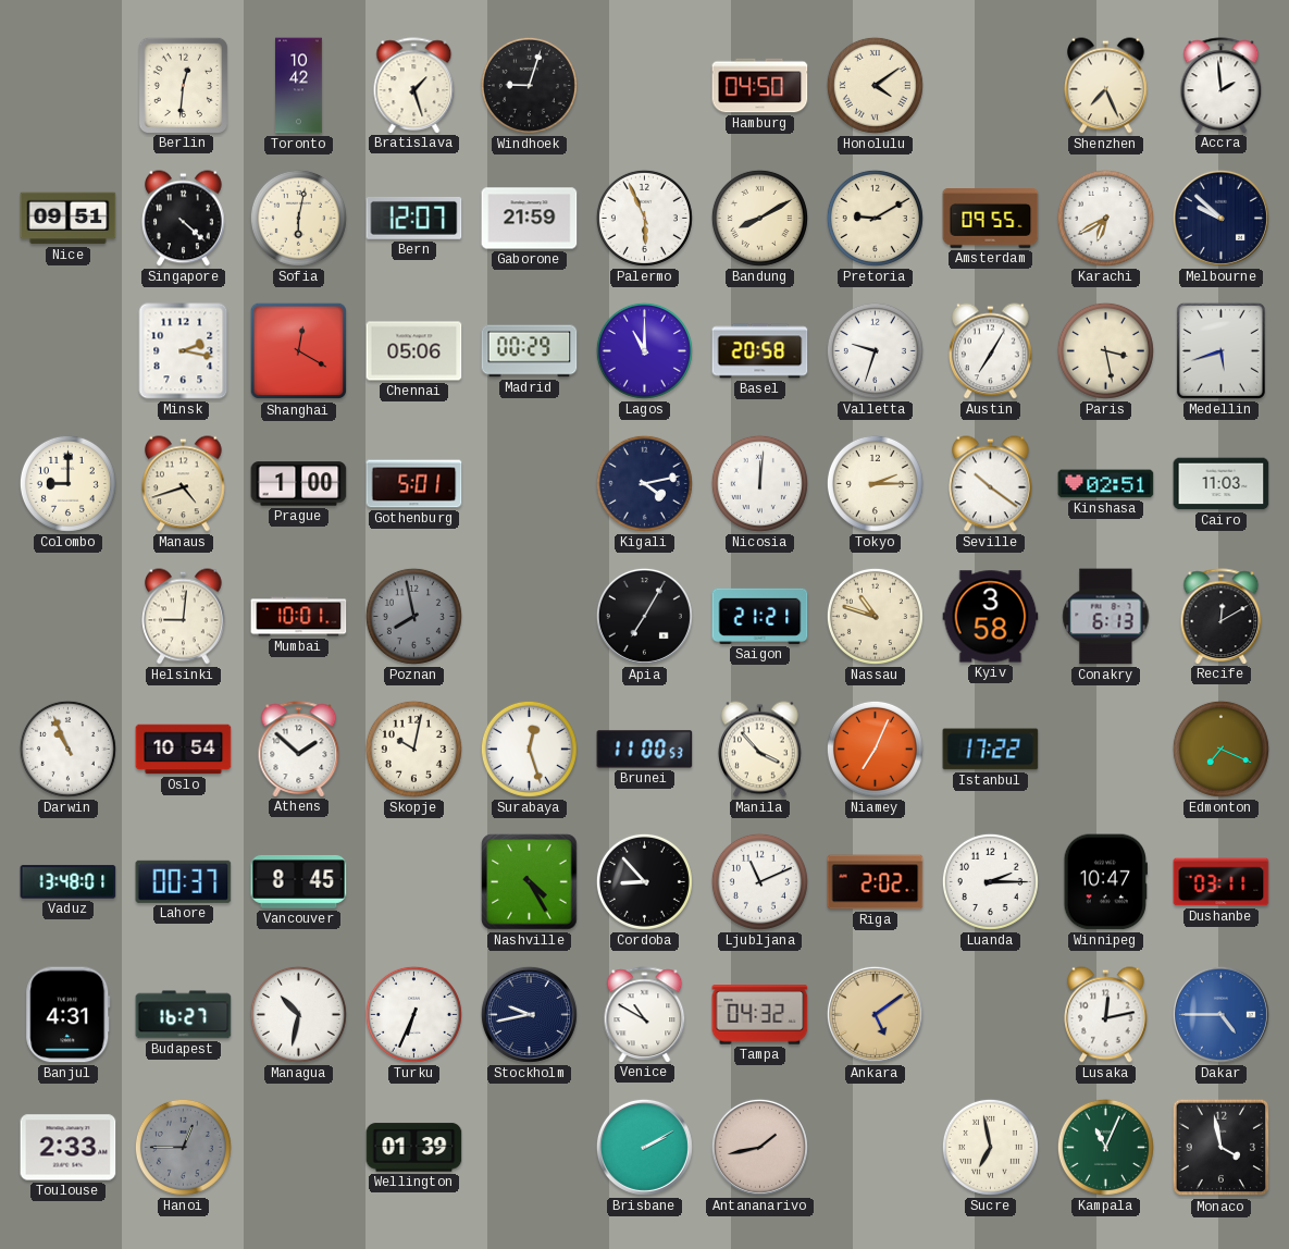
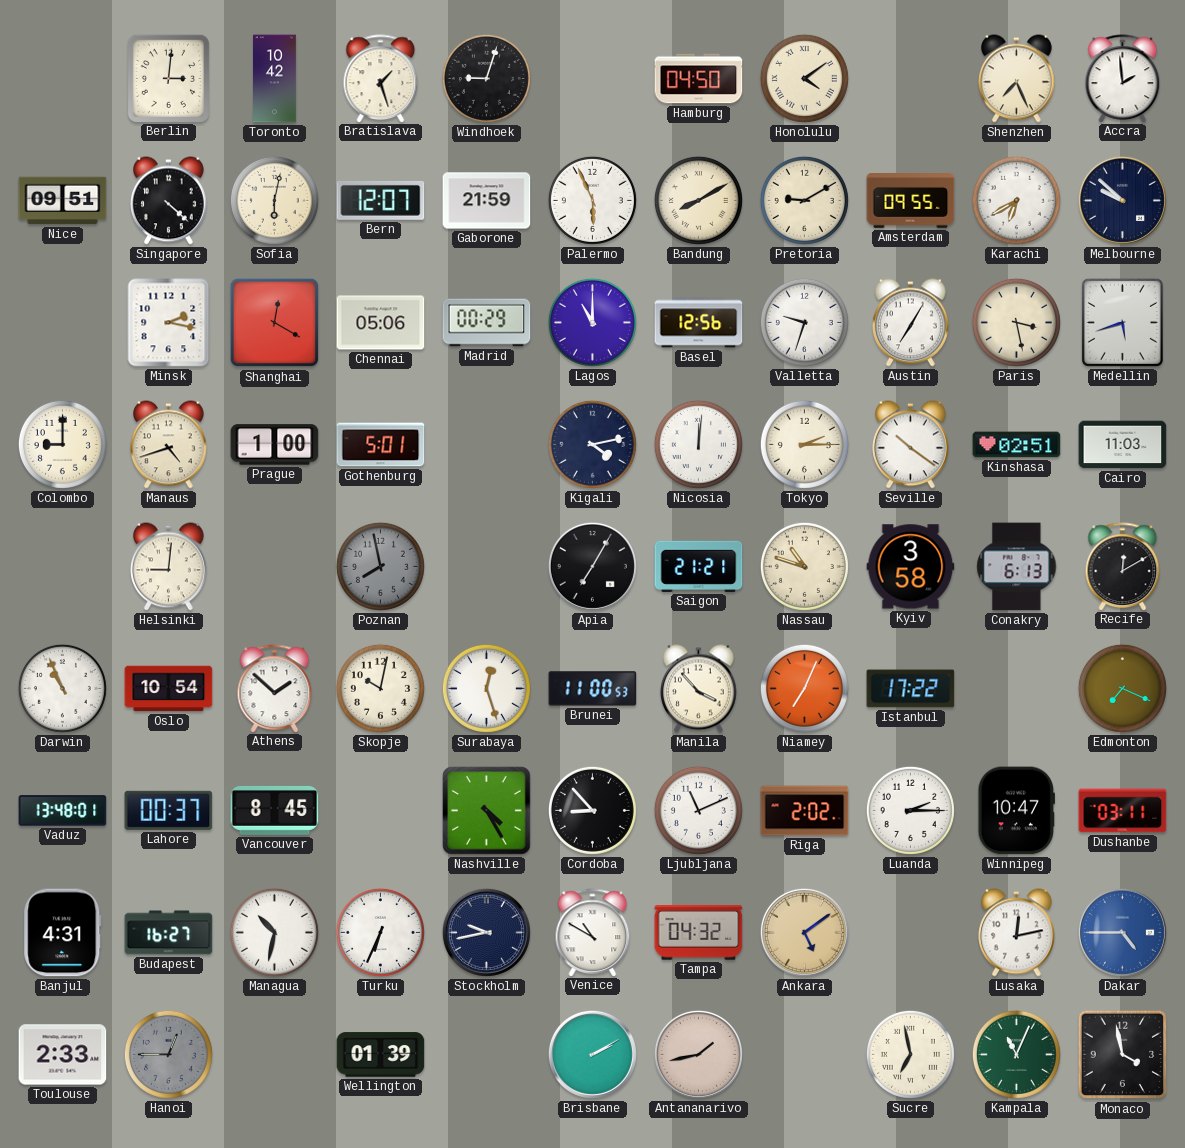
Berlin: 12:31 -> 3:01 (168, 78)
Basel: 20:58 -> 12:56 (699, 323)
Mumbai: 10:01 -> none (299, 617)
